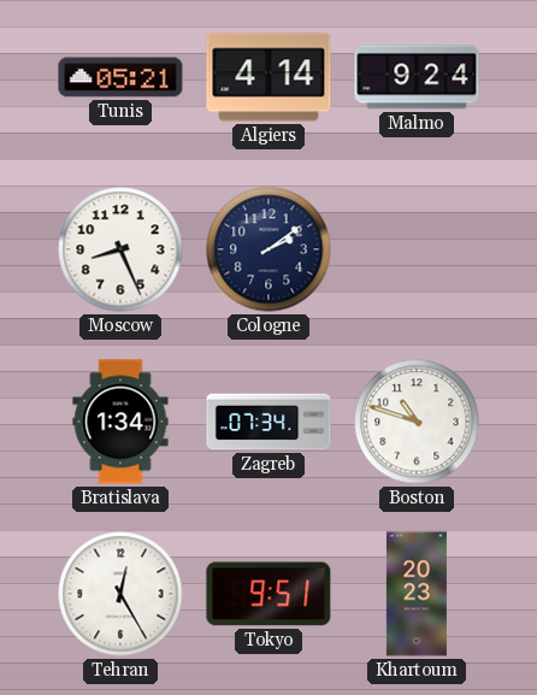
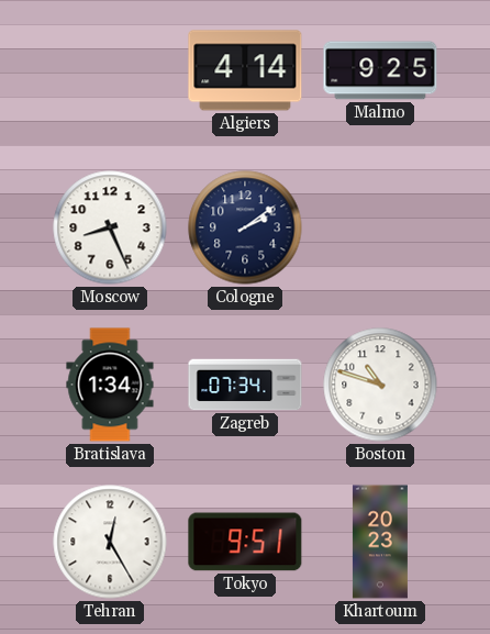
Tunis: 05:21 -> none (120, 77)
Malmo: 9:24 -> 9:25 (380, 70)
